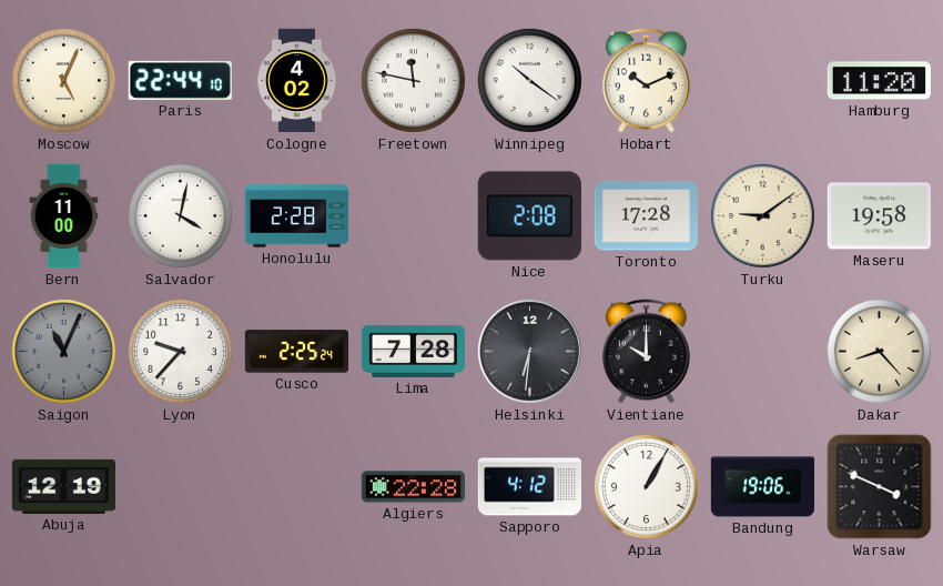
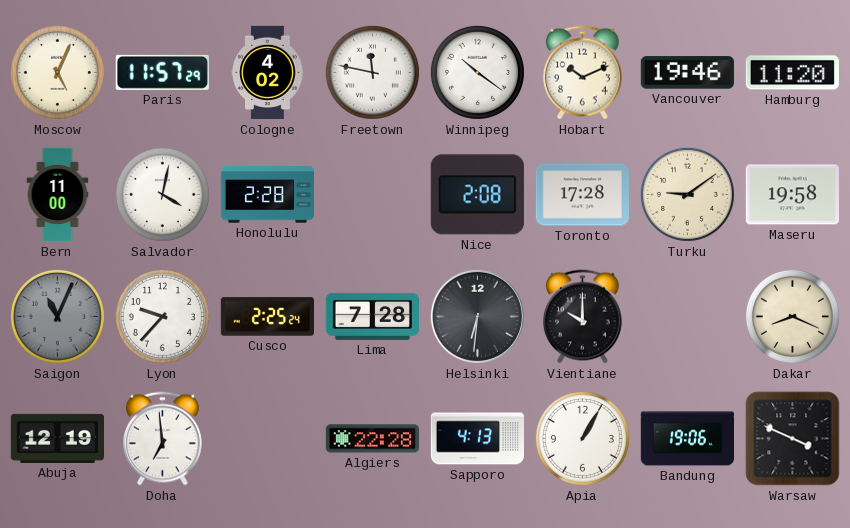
Paris: 22:44 -> 11:57 (162, 72)
Vancouver: none -> 19:46 (687, 73)
Dakar: 8:23 -> 8:19 (792, 316)
Doha: none -> 6:59 (163, 439)
Sapporo: 4:12 -> 4:13 (477, 439)
